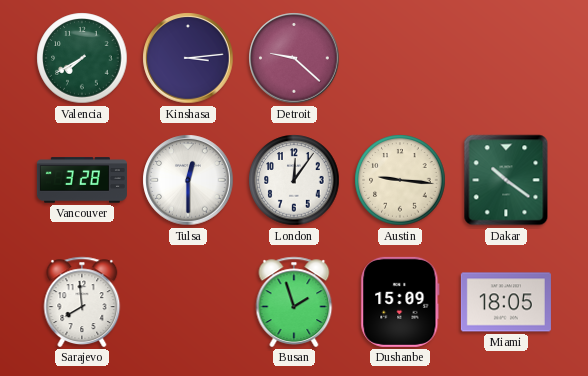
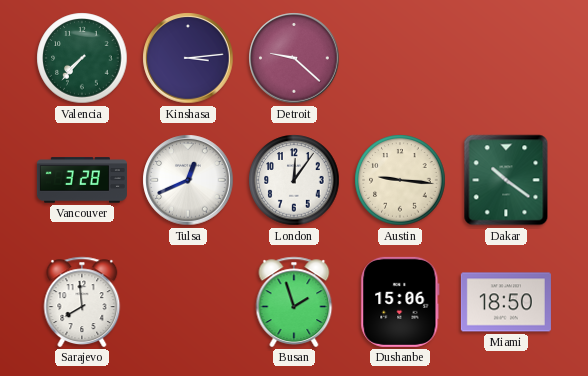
Valencia: 7:40 -> 7:37 (82, 58)
Tulsa: 12:30 -> 12:41 (188, 180)
Dushanbe: 15:09 -> 15:06 (400, 302)
Miami: 18:05 -> 18:50 (506, 302)
